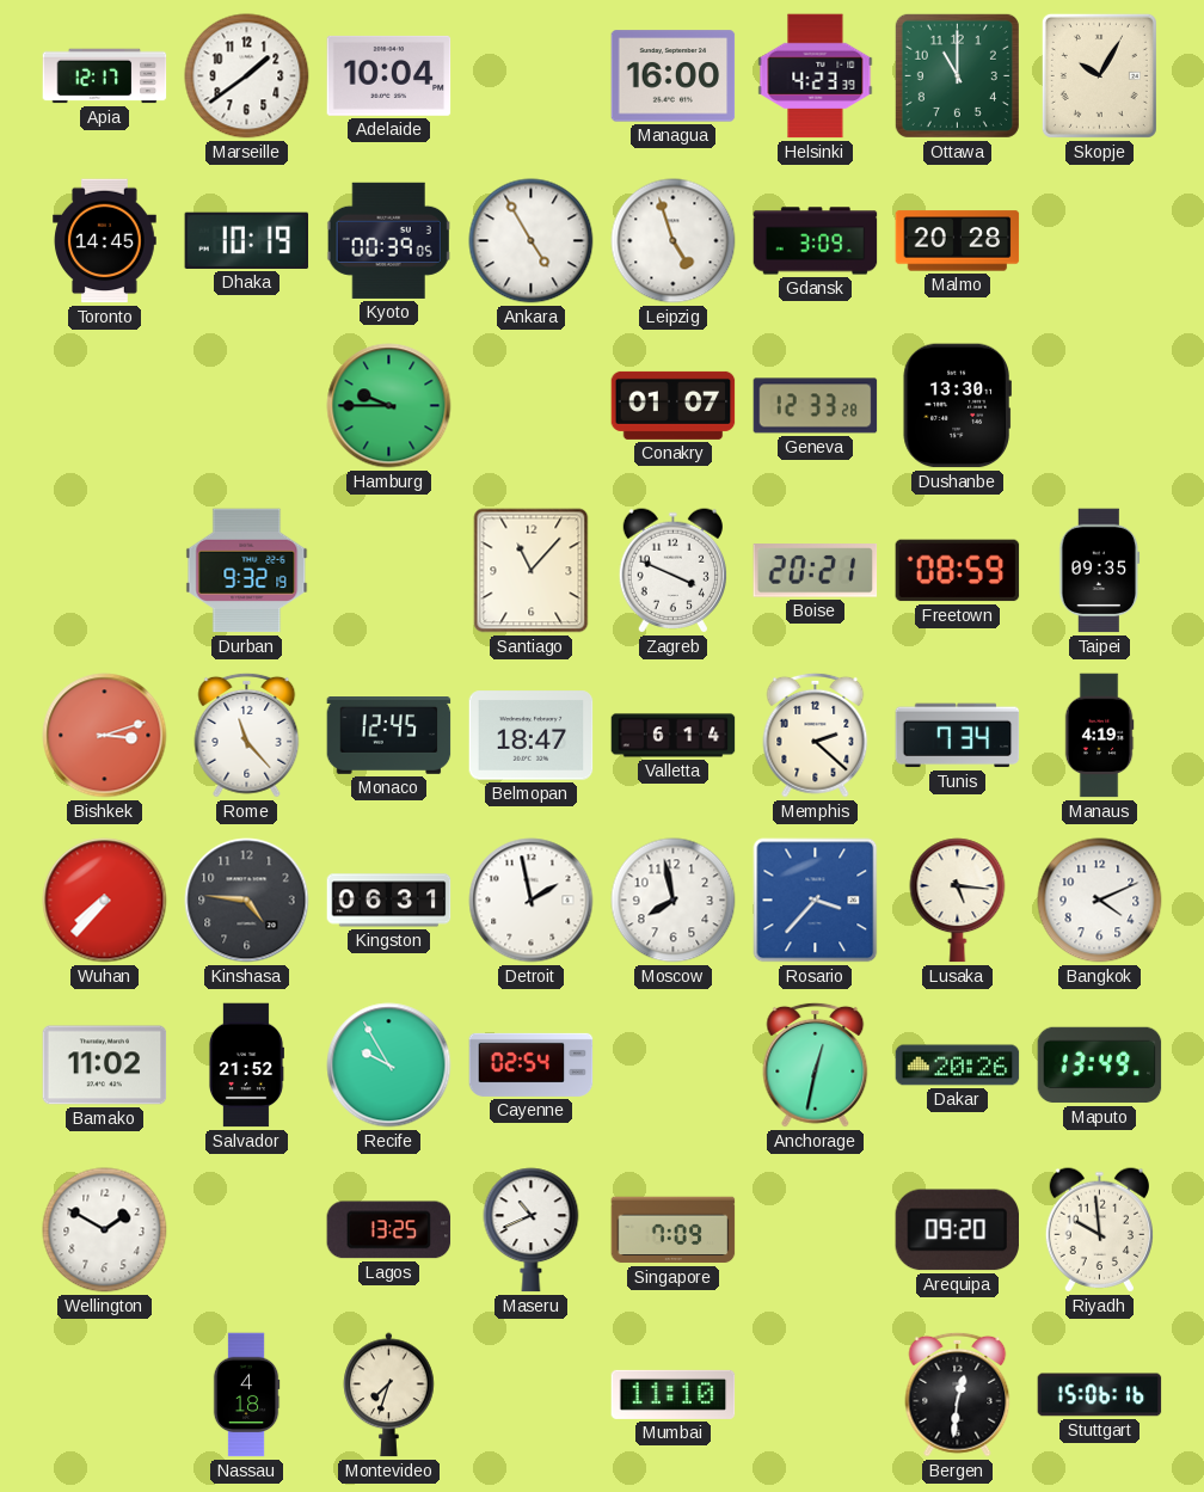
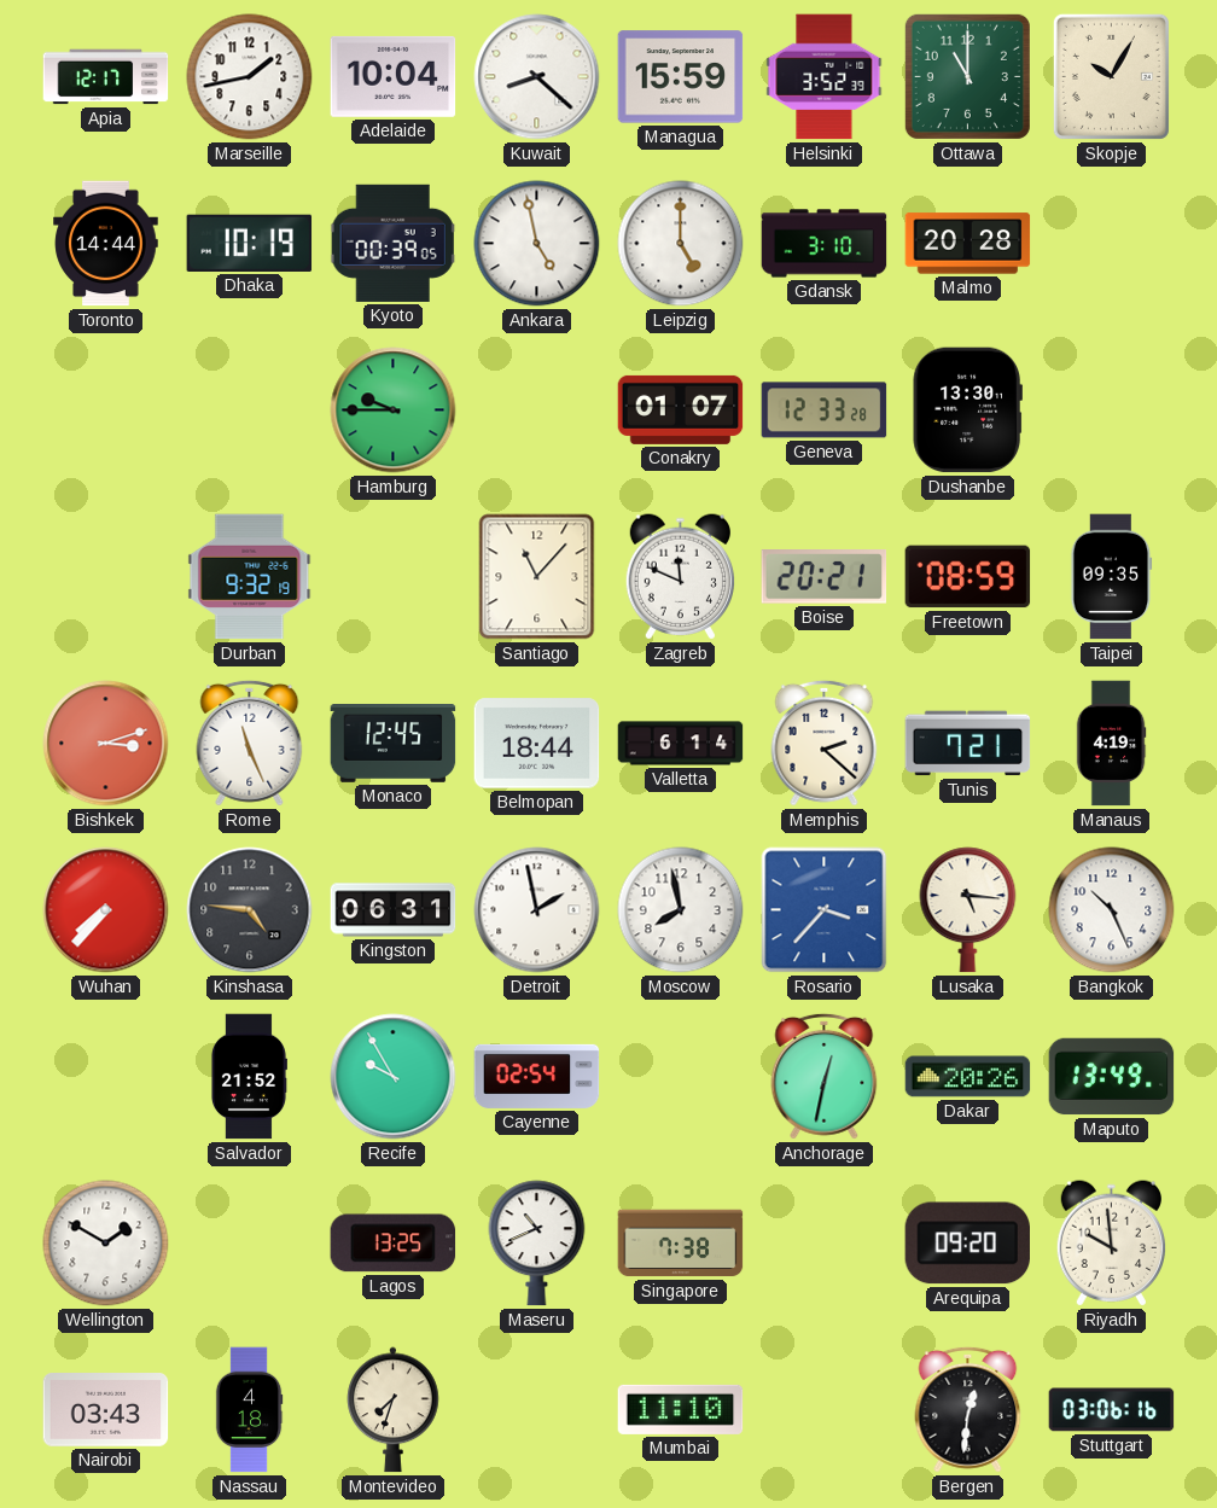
Marseille: 1:39 -> 1:43 (250, 77)
Kuwait: none -> 8:22 (537, 77)
Managua: 16:00 -> 15:59 (681, 77)
Helsinki: 4:23 -> 3:52 (825, 77)
Toronto: 14:45 -> 14:44 (106, 244)
Ankara: 4:55 -> 4:58 (537, 244)
Leipzig: 4:57 -> 5:00 (681, 244)
Gdansk: 3:09 -> 3:10 (825, 244)
Zagreb: 3:49 -> 11:49 (680, 577)
Rome: 11:23 -> 11:26 (250, 743)
Belmopan: 18:47 -> 18:44 (537, 744)
Tunis: 7:34 -> 7:21 (968, 744)
Bangkok: 4:11 -> 10:26 (1112, 910)
Bamako: 11:02 -> none (105, 1066)
Singapore: 7:09 -> 7:38 (681, 1244)
Nairobi: none -> 03:43 (106, 1410)
Stuttgart: 15:06 -> 03:06 (1112, 1410)
